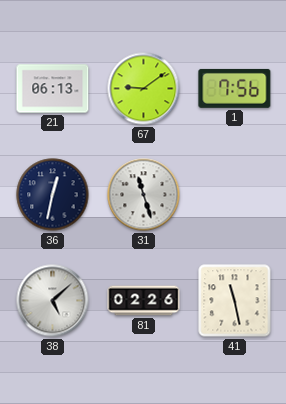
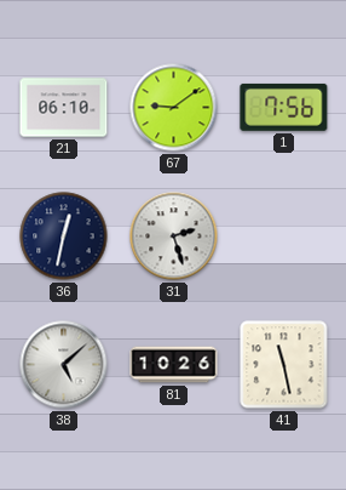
21: 06:13 -> 06:10 (64, 108)
31: 11:27 -> 2:27 (174, 237)
81: 02:26 -> 10:26 (174, 365)
